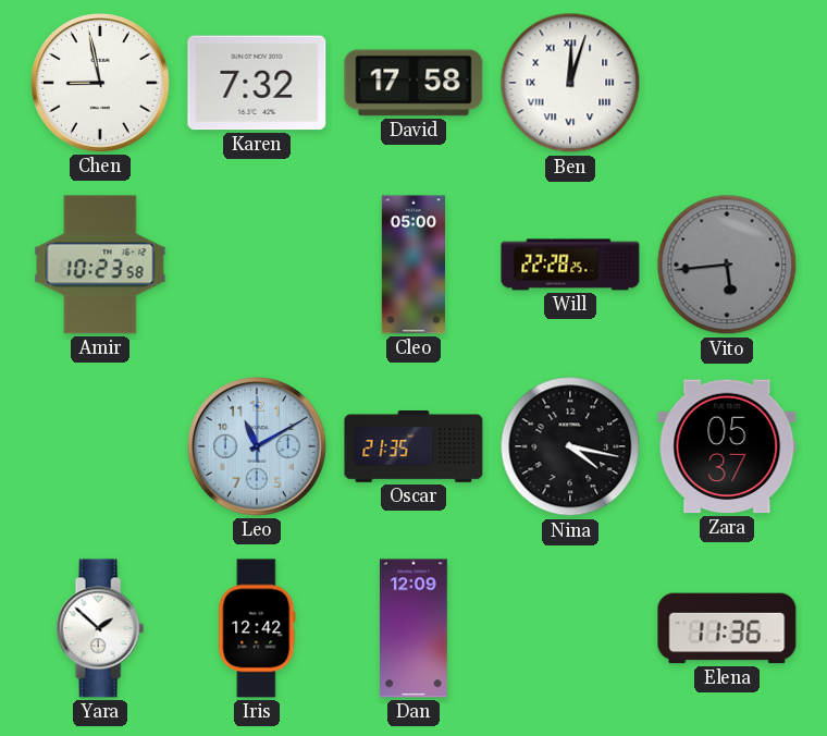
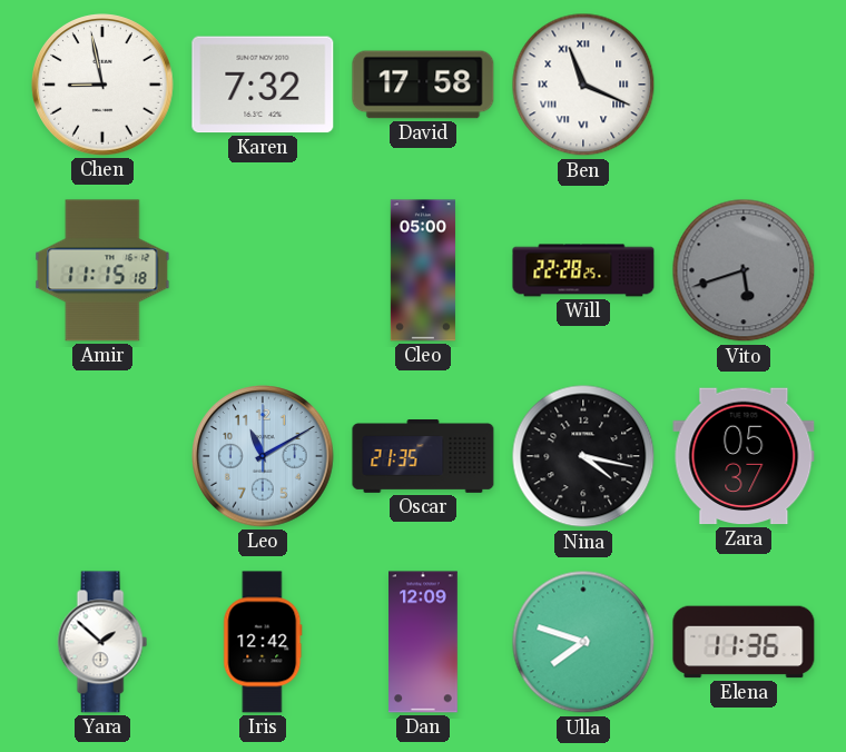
Ben: 12:03 -> 11:19 (583, 85)
Amir: 10:23 -> 11:15 (102, 270)
Vito: 5:44 -> 5:42 (744, 270)
Ulla: none -> 7:48 (583, 642)
